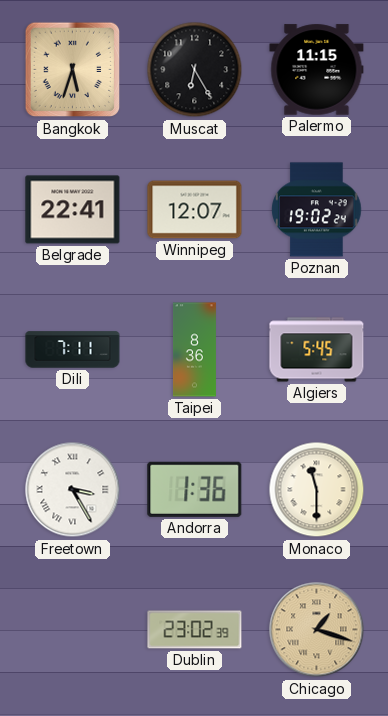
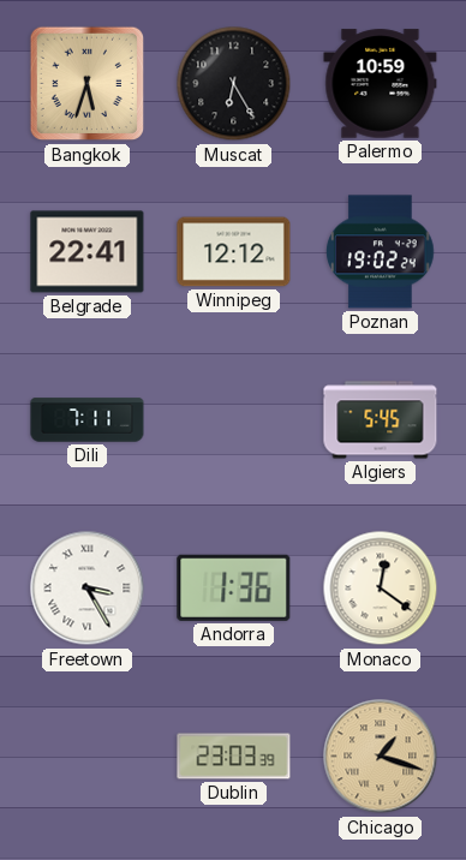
Palermo: 11:15 -> 10:59 (381, 84)
Winnipeg: 12:07 -> 12:12 (234, 252)
Taipei: 8:36 -> none (194, 350)
Monaco: 11:30 -> 12:21 (381, 589)
Dublin: 23:02 -> 23:03 (234, 757)
